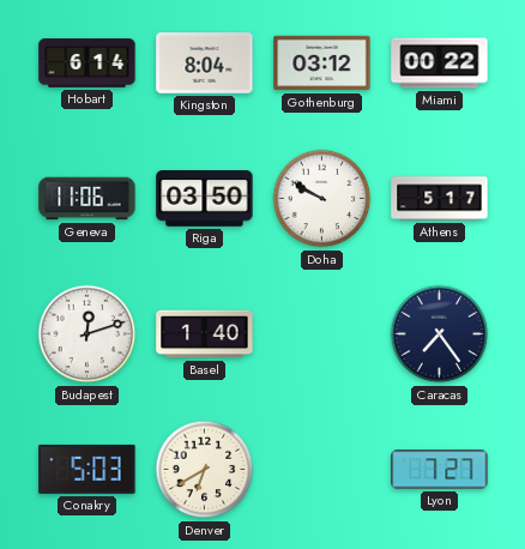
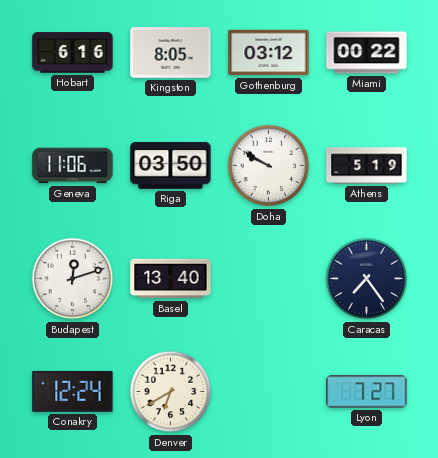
Hobart: 6:14 -> 6:16 (73, 53)
Kingston: 8:04 -> 8:05 (171, 53)
Athens: 5:17 -> 5:19 (367, 166)
Basel: 1:40 -> 13:40 (171, 279)
Conakry: 5:03 -> 12:24 (73, 391)
